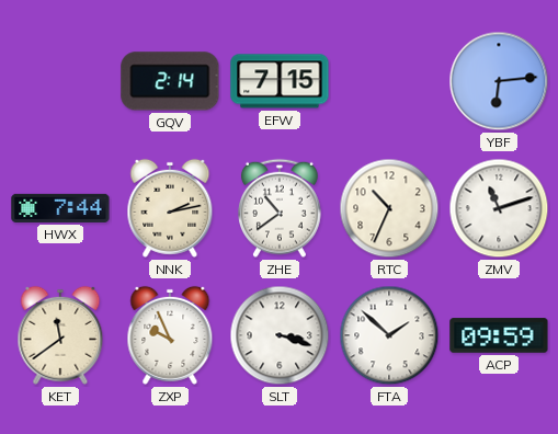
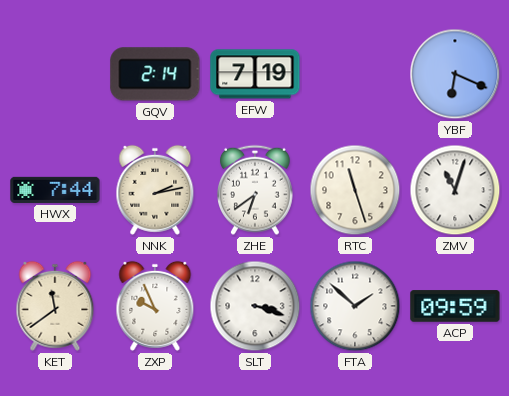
EFW: 7:15 -> 7:19 (255, 74)
YBF: 6:14 -> 6:19 (455, 74)
ZHE: 10:39 -> 6:39 (256, 190)
RTC: 10:34 -> 11:27 (355, 190)
ZMV: 11:12 -> 11:03 (455, 190)
